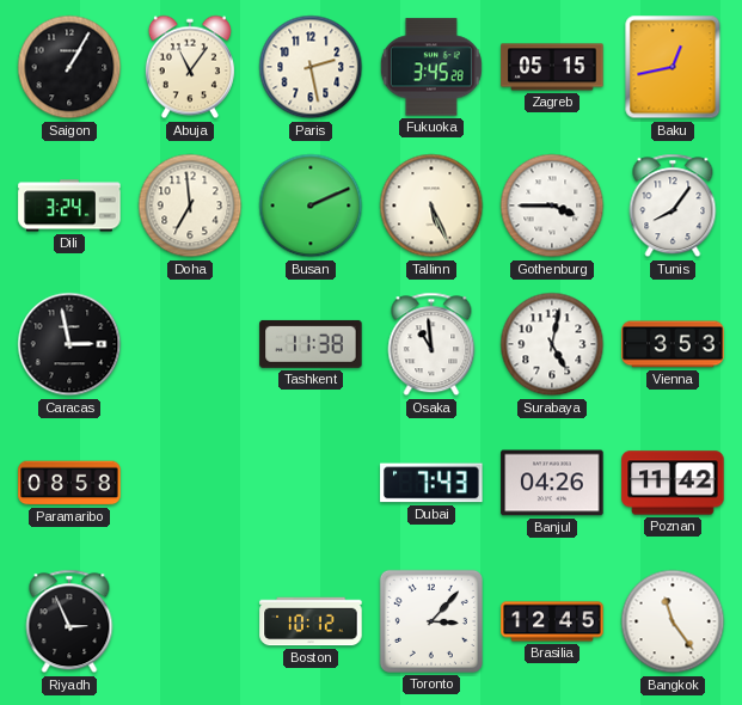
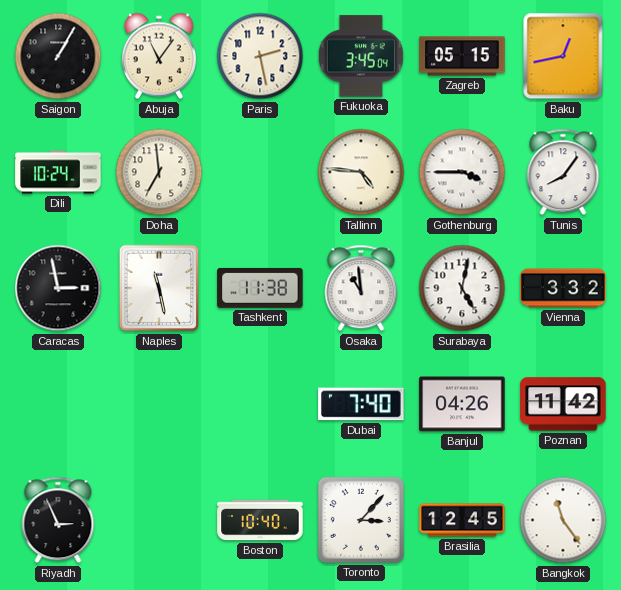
Fukuoka: 3:45:28 -> 3:45:04 (361, 56)
Dili: 3:24 -> 10:24 (58, 172)
Busan: 2:11 -> none (311, 206)
Tallinn: 5:26 -> 4:46 (361, 172)
Naples: none -> 11:28 (159, 288)
Vienna: 3:53 -> 3:32 (563, 288)
Paramaribo: 08:58 -> none (69, 483)
Dubai: 7:43 -> 7:40 (361, 404)
Boston: 10:12 -> 10:40 (260, 520)
